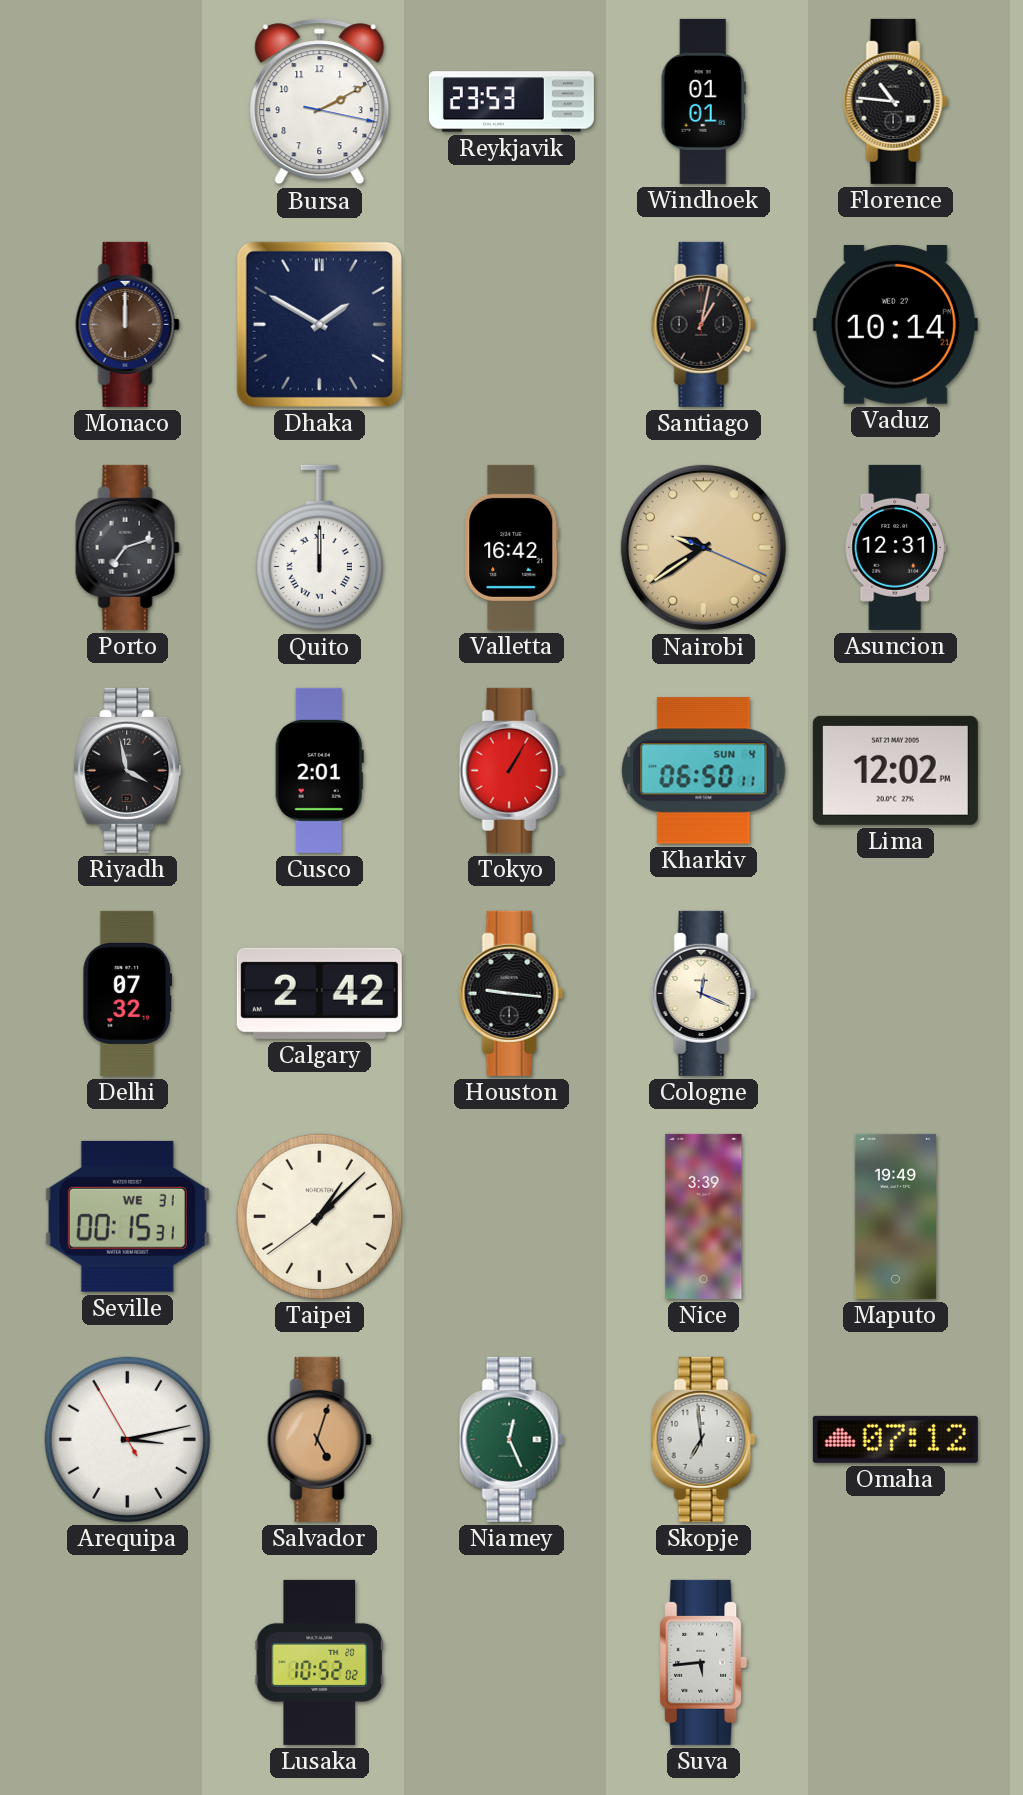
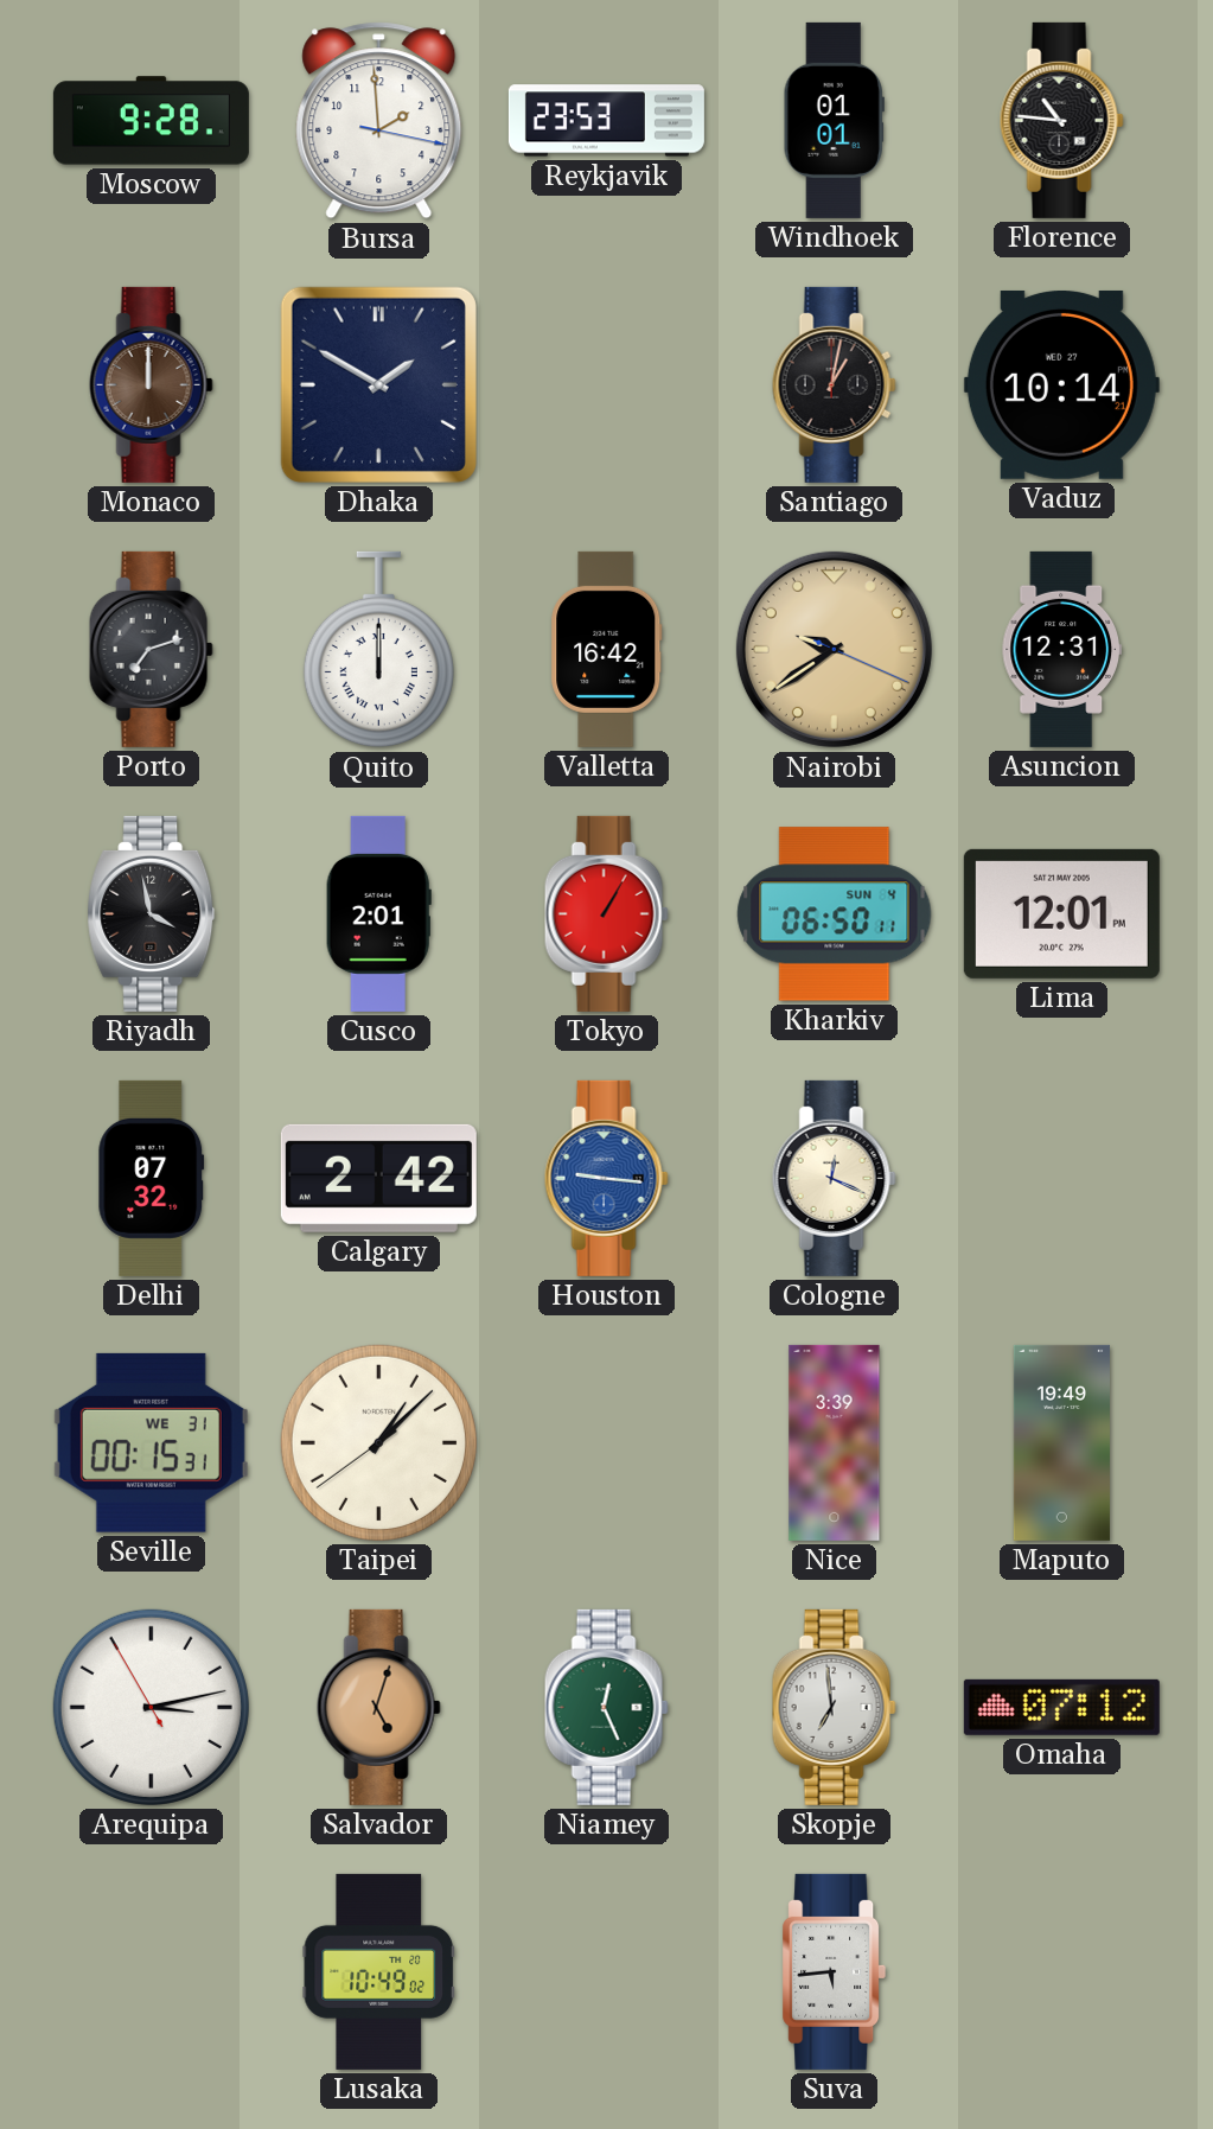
Moscow: none -> 9:28 (151, 121)
Bursa: 2:10 -> 1:59 (379, 121)
Lima: 12:02 -> 12:01 (1061, 913)
Houston dial: black -> blue (606, 1178)
Lusaka: 10:52 -> 10:49 (378, 1971)
